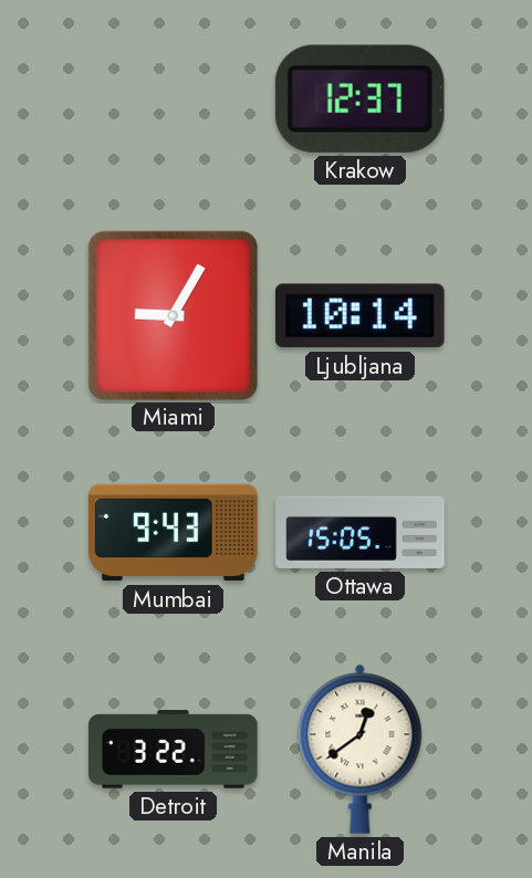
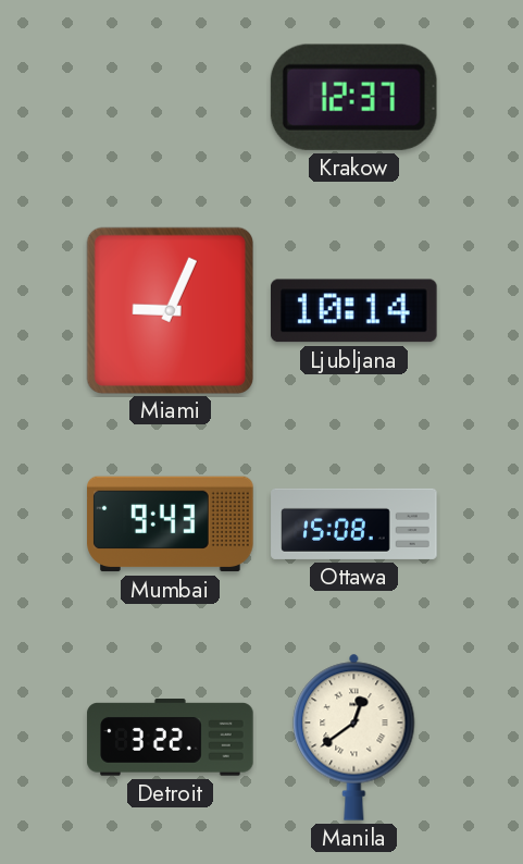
Miami: 9:05 -> 9:04 (170, 310)
Ottawa: 15:05 -> 15:08 (354, 523)
